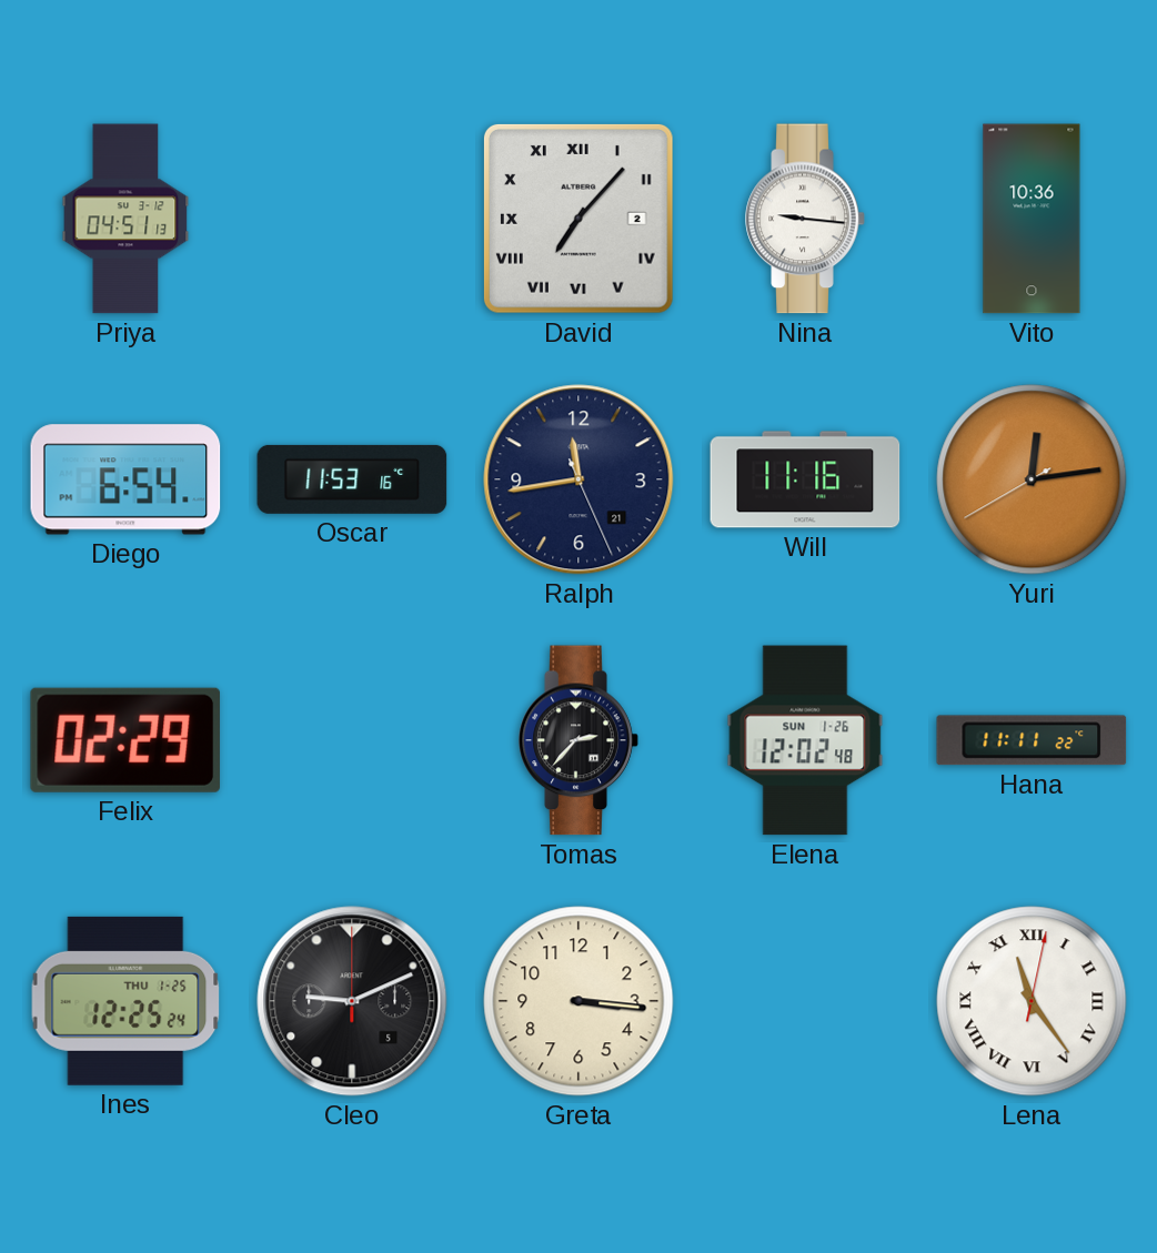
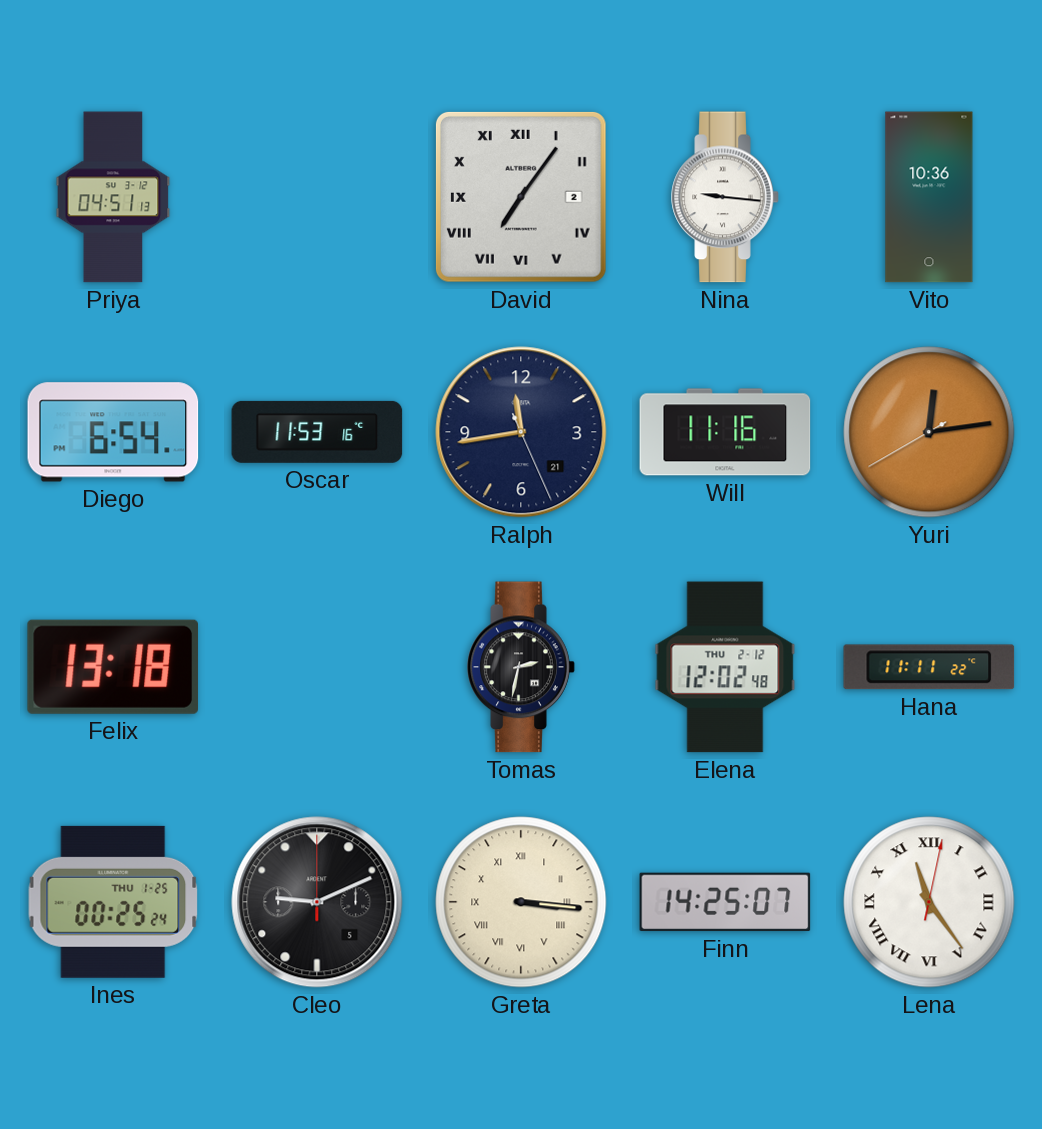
David: 7:07 -> 7:06 (521, 197)
Felix: 02:29 -> 13:18 (113, 667)
Tomas: 2:37 -> 2:32 (521, 667)
Elena date: SUN 1-26 -> THU 2-12 (725, 667)
Ines: 12:25 -> 00:25 (113, 902)
Greta numerals: Arabic -> Roman (521, 902)
Finn: none -> 14:25 (725, 902)
